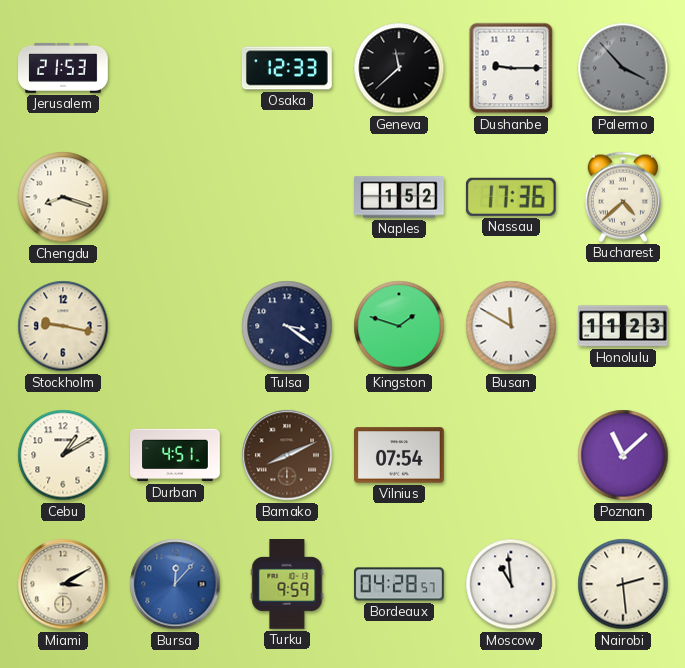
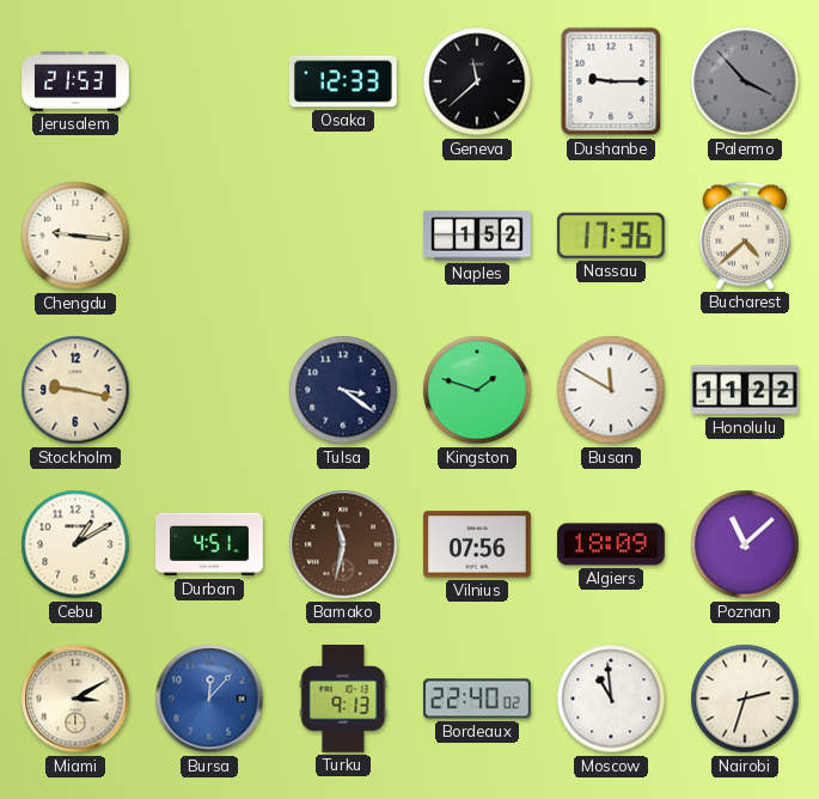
Chengdu: 8:18 -> 9:16 (75, 236)
Honolulu: 11:23 -> 11:22 (745, 390)
Bamako: 8:11 -> 11:32 (343, 544)
Vilnius: 07:54 -> 07:56 (478, 544)
Algiers: none -> 18:09 (612, 544)
Turku: 9:59 -> 9:13 (343, 700)
Bordeaux: 04:28 -> 22:40 (478, 699)
Nairobi: 2:29 -> 2:33 (745, 699)
